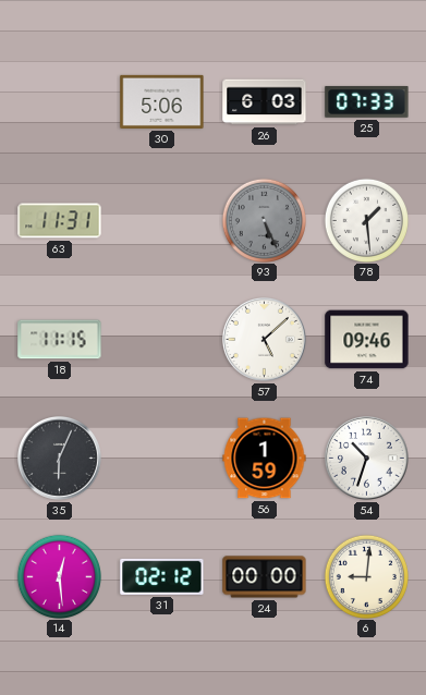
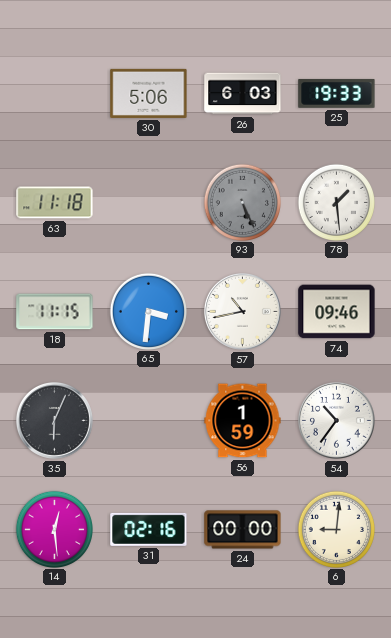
25: 07:33 -> 19:33 (337, 93)
63: 11:31 -> 11:18 (55, 203)
65: none -> 3:31 (148, 311)
57: 5:08 -> 10:43 (242, 311)
54: 10:33 -> 10:36 (336, 420)
31: 02:12 -> 02:16 (149, 529)
